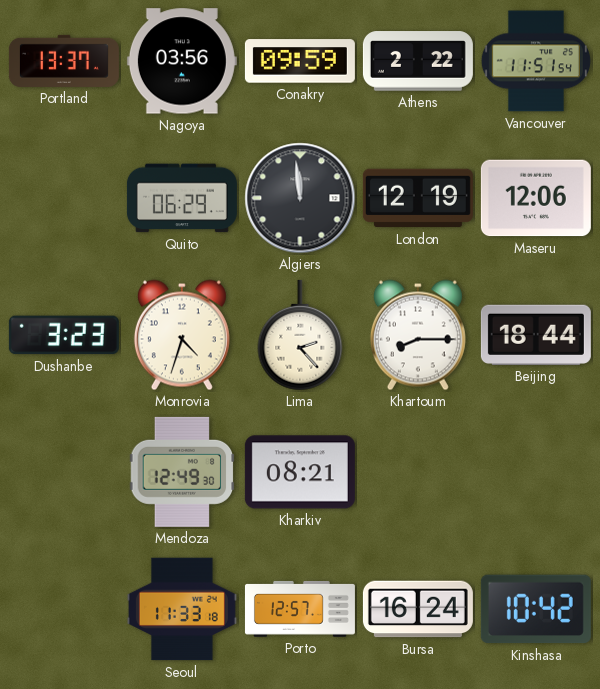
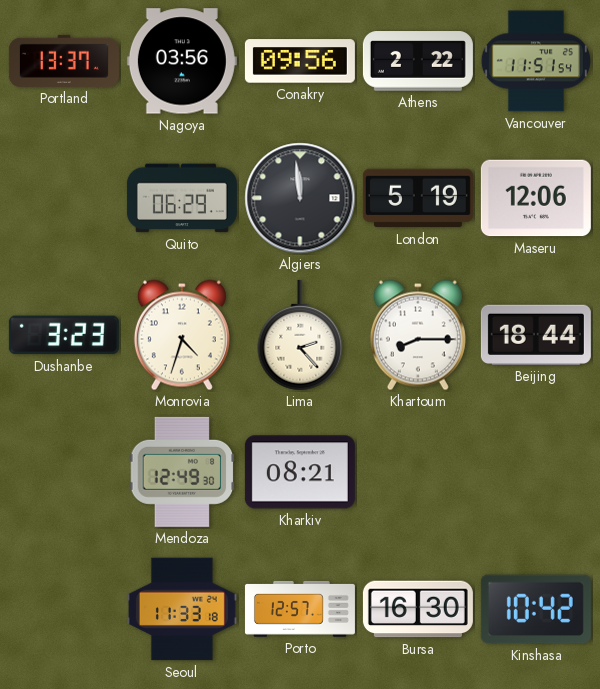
Conakry: 09:59 -> 09:56 (300, 61)
London: 12:19 -> 5:19 (418, 198)
Bursa: 16:24 -> 16:30 (418, 609)
